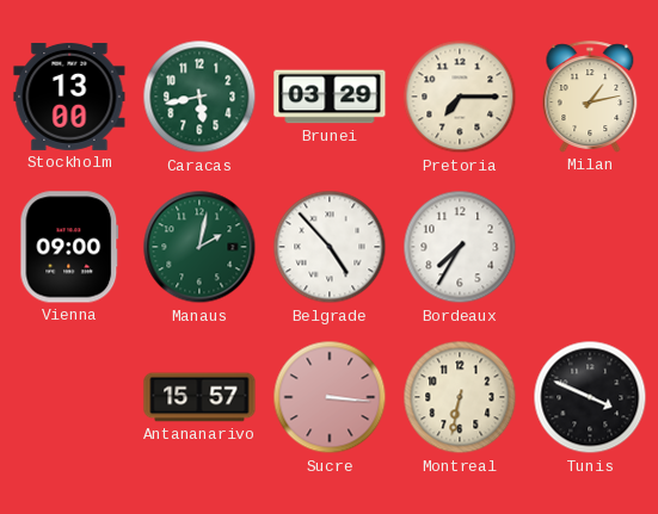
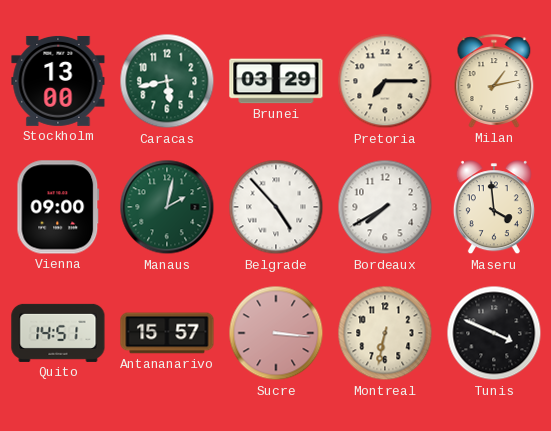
Bordeaux: 7:35 -> 7:40 (385, 207)
Maseru: none -> 3:59 (494, 208)
Quito: none -> 14:51 (58, 333)
